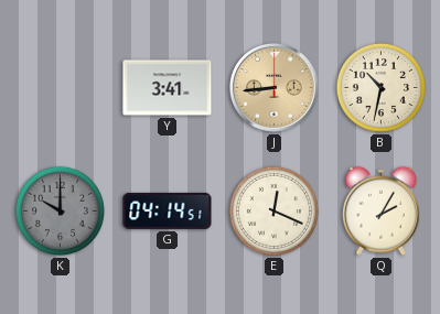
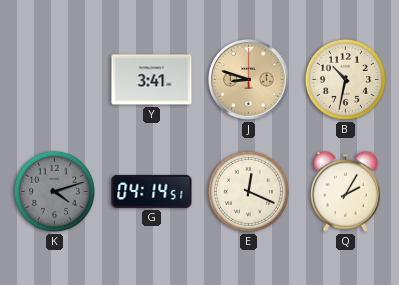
J: 8:44 -> 8:48 (248, 79)
K: 10:00 -> 4:12 (54, 191)
